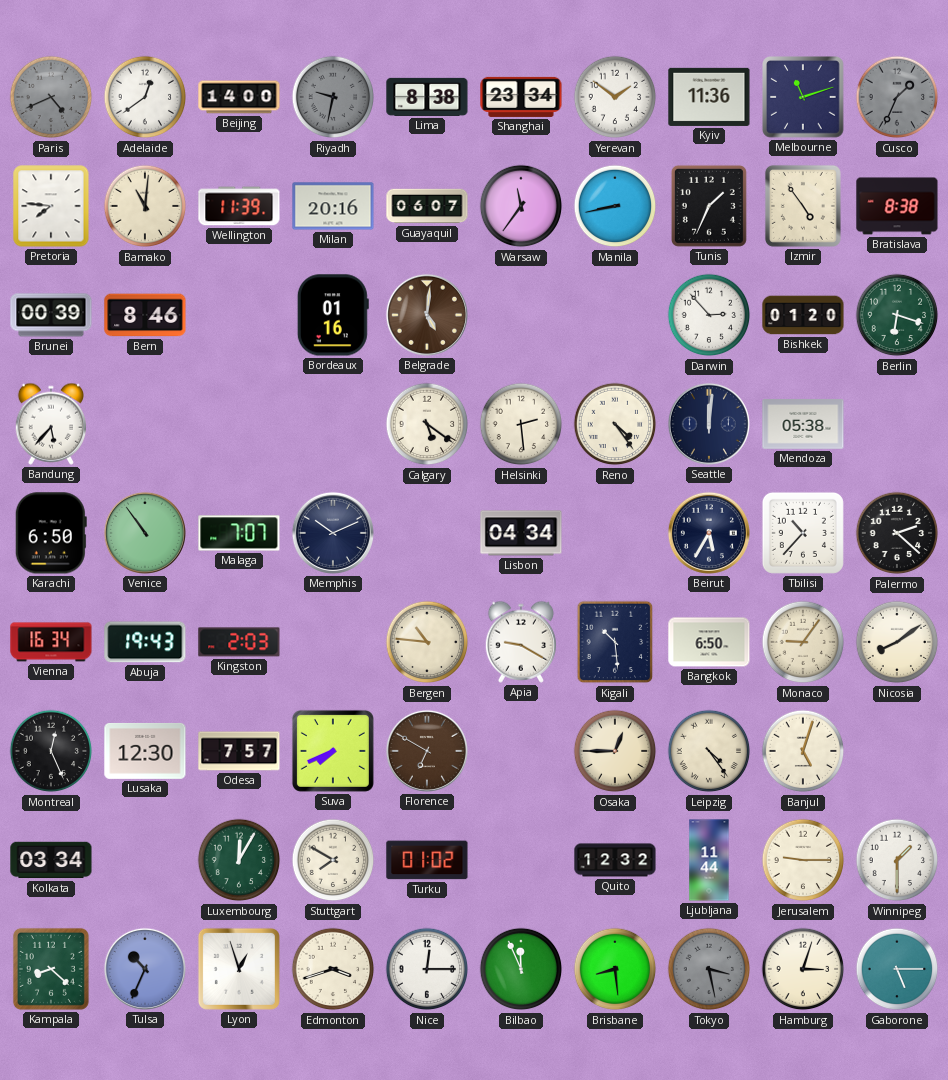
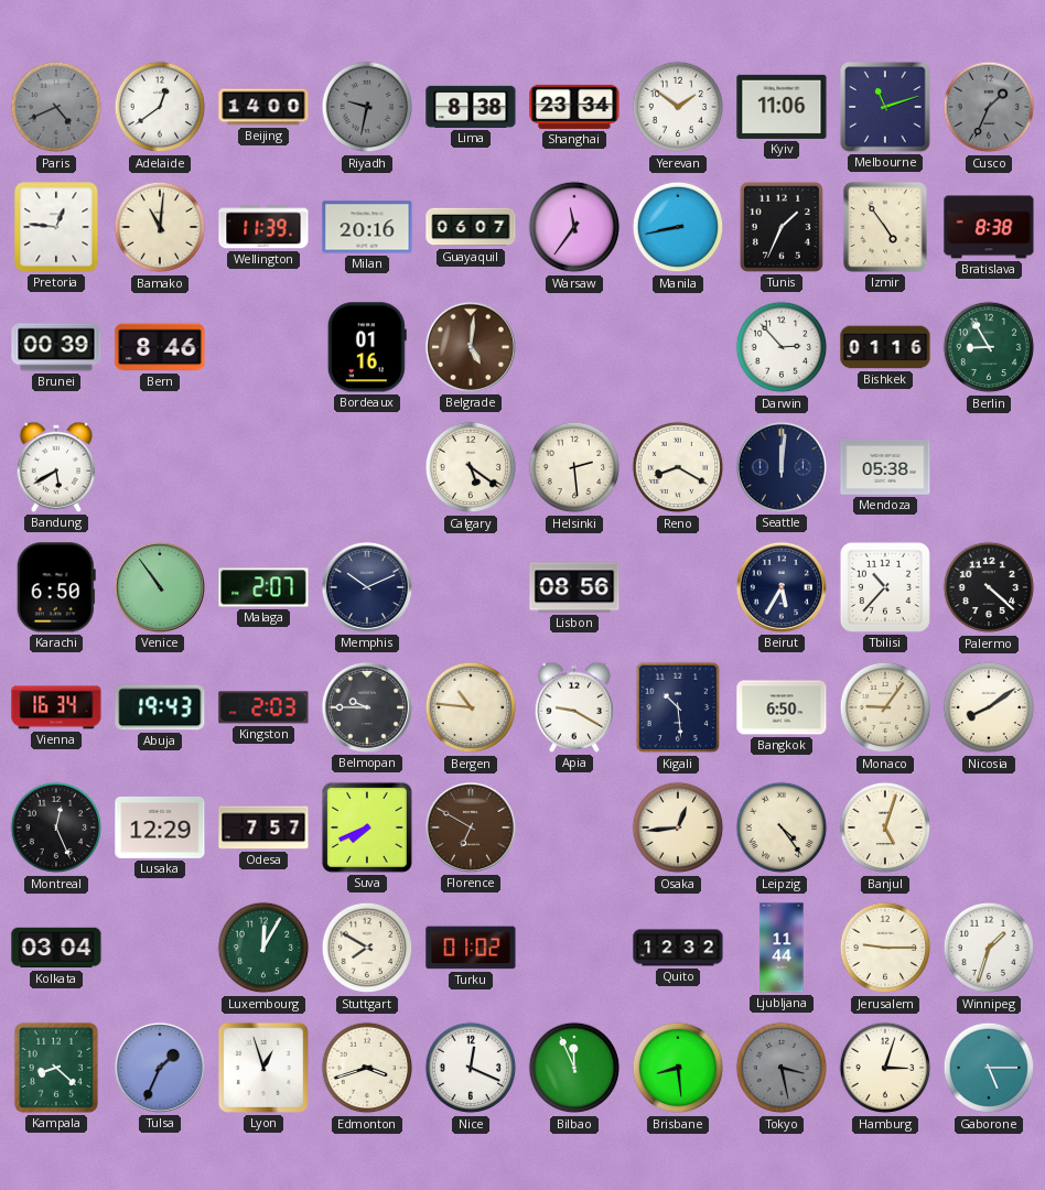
Kyiv: 11:36 -> 11:06 (782, 107)
Pretoria: 7:46 -> 12:46 (56, 227)
Bishkek: 01:20 -> 01:16 (885, 347)
Berlin: 6:18 -> 8:55 (989, 347)
Bandung: 5:37 -> 5:40 (55, 467)
Reno: 4:24 -> 8:20 (678, 467)
Malaga: 7:07 -> 2:07 (263, 587)
Lisbon: 04:34 -> 08:56 (574, 587)
Palermo: 2:22 -> 4:22 (989, 587)
Belmopan: none -> 9:45 (367, 707)
Lusaka: 12:30 -> 12:29 (160, 827)
Osaka: 12:45 -> 12:44 (678, 827)
Kolkata: 03:34 -> 03:04 (56, 948)
Winnipeg: 1:30 -> 1:33 (989, 948)
Tulsa: 10:34 -> 1:34 (160, 1068)
Nice: 12:15 -> 12:19 (471, 1068)
